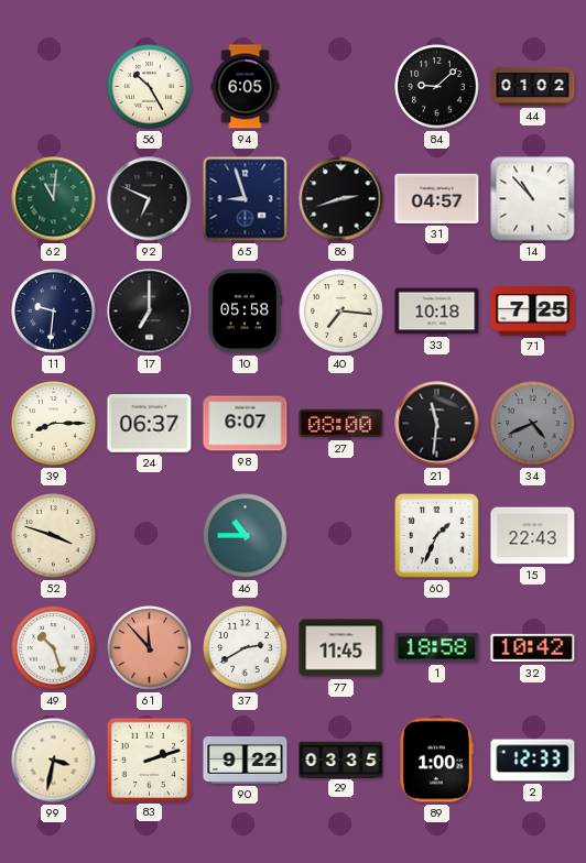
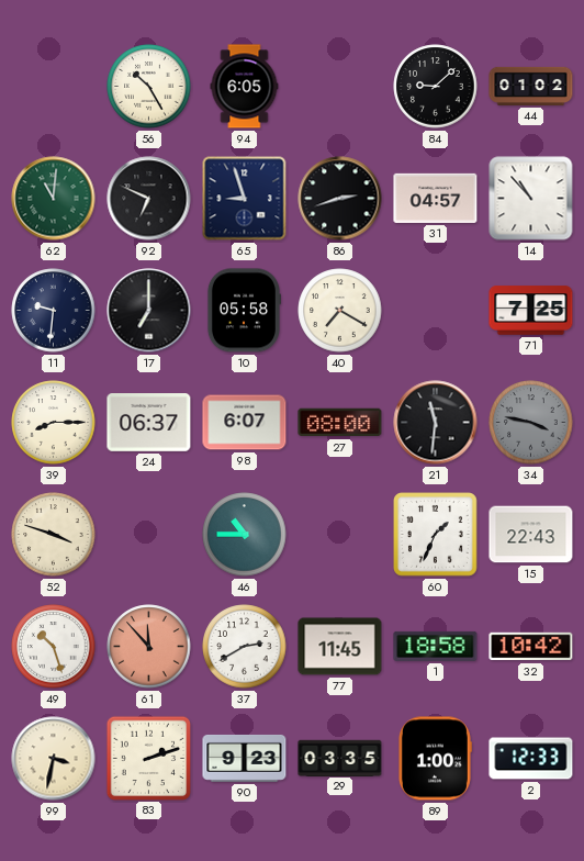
40: 7:16 -> 7:20 (340, 311)
33: 10:18 -> none (437, 312)
34: 4:41 -> 3:47 (531, 423)
90: 9:22 -> 9:23 (245, 758)
